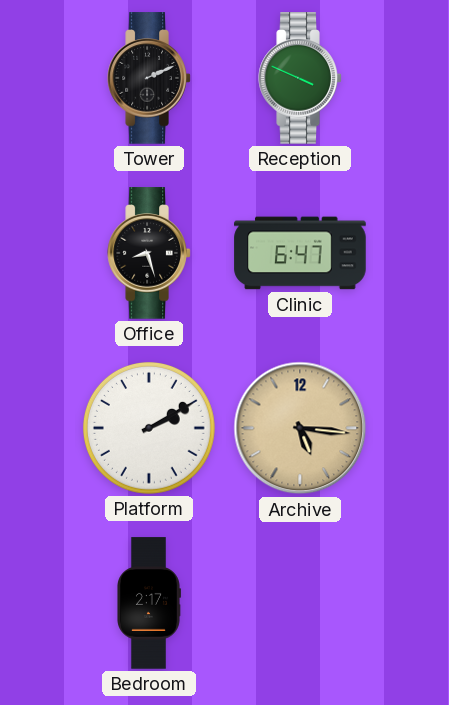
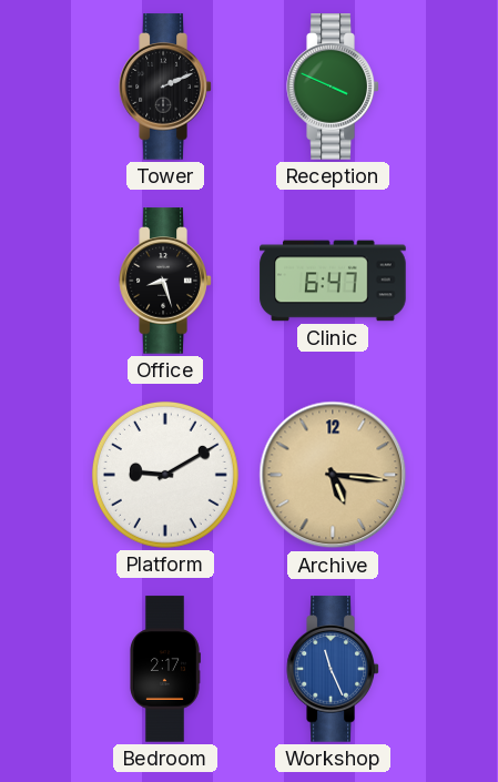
Platform: 2:10 -> 9:10 (165, 475)
Workshop: none -> 11:26 (333, 669)
